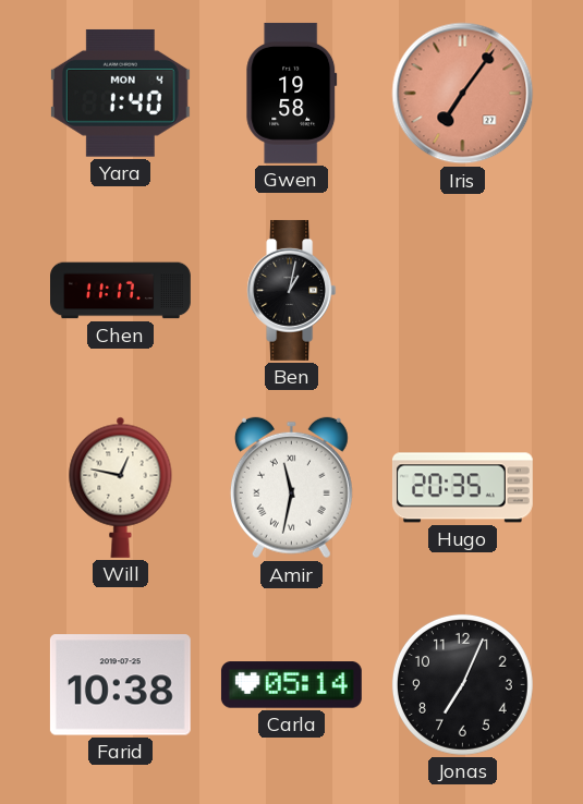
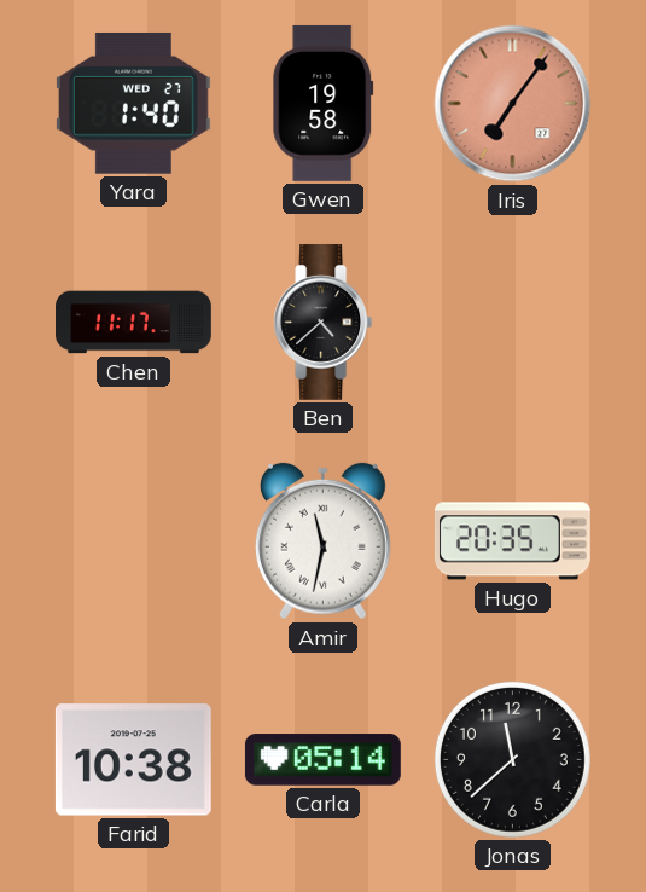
Yara date: MON 4 -> WED 27 (133, 103)
Ben: 1:02 -> 4:38 (324, 322)
Will: 12:47 -> none (121, 487)
Jonas: 7:04 -> 11:38 (512, 759)
